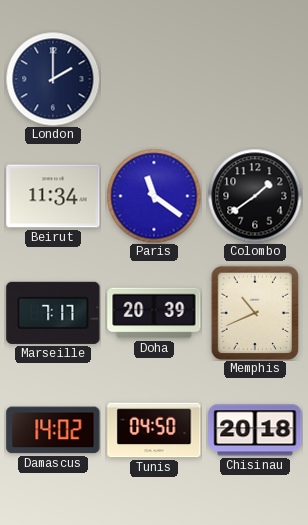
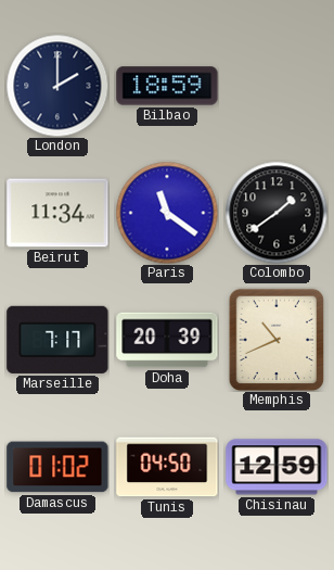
Bilbao: none -> 18:59 (167, 86)
Damascus: 14:02 -> 01:02 (57, 467)
Chisinau: 20:18 -> 12:59 (277, 467)
